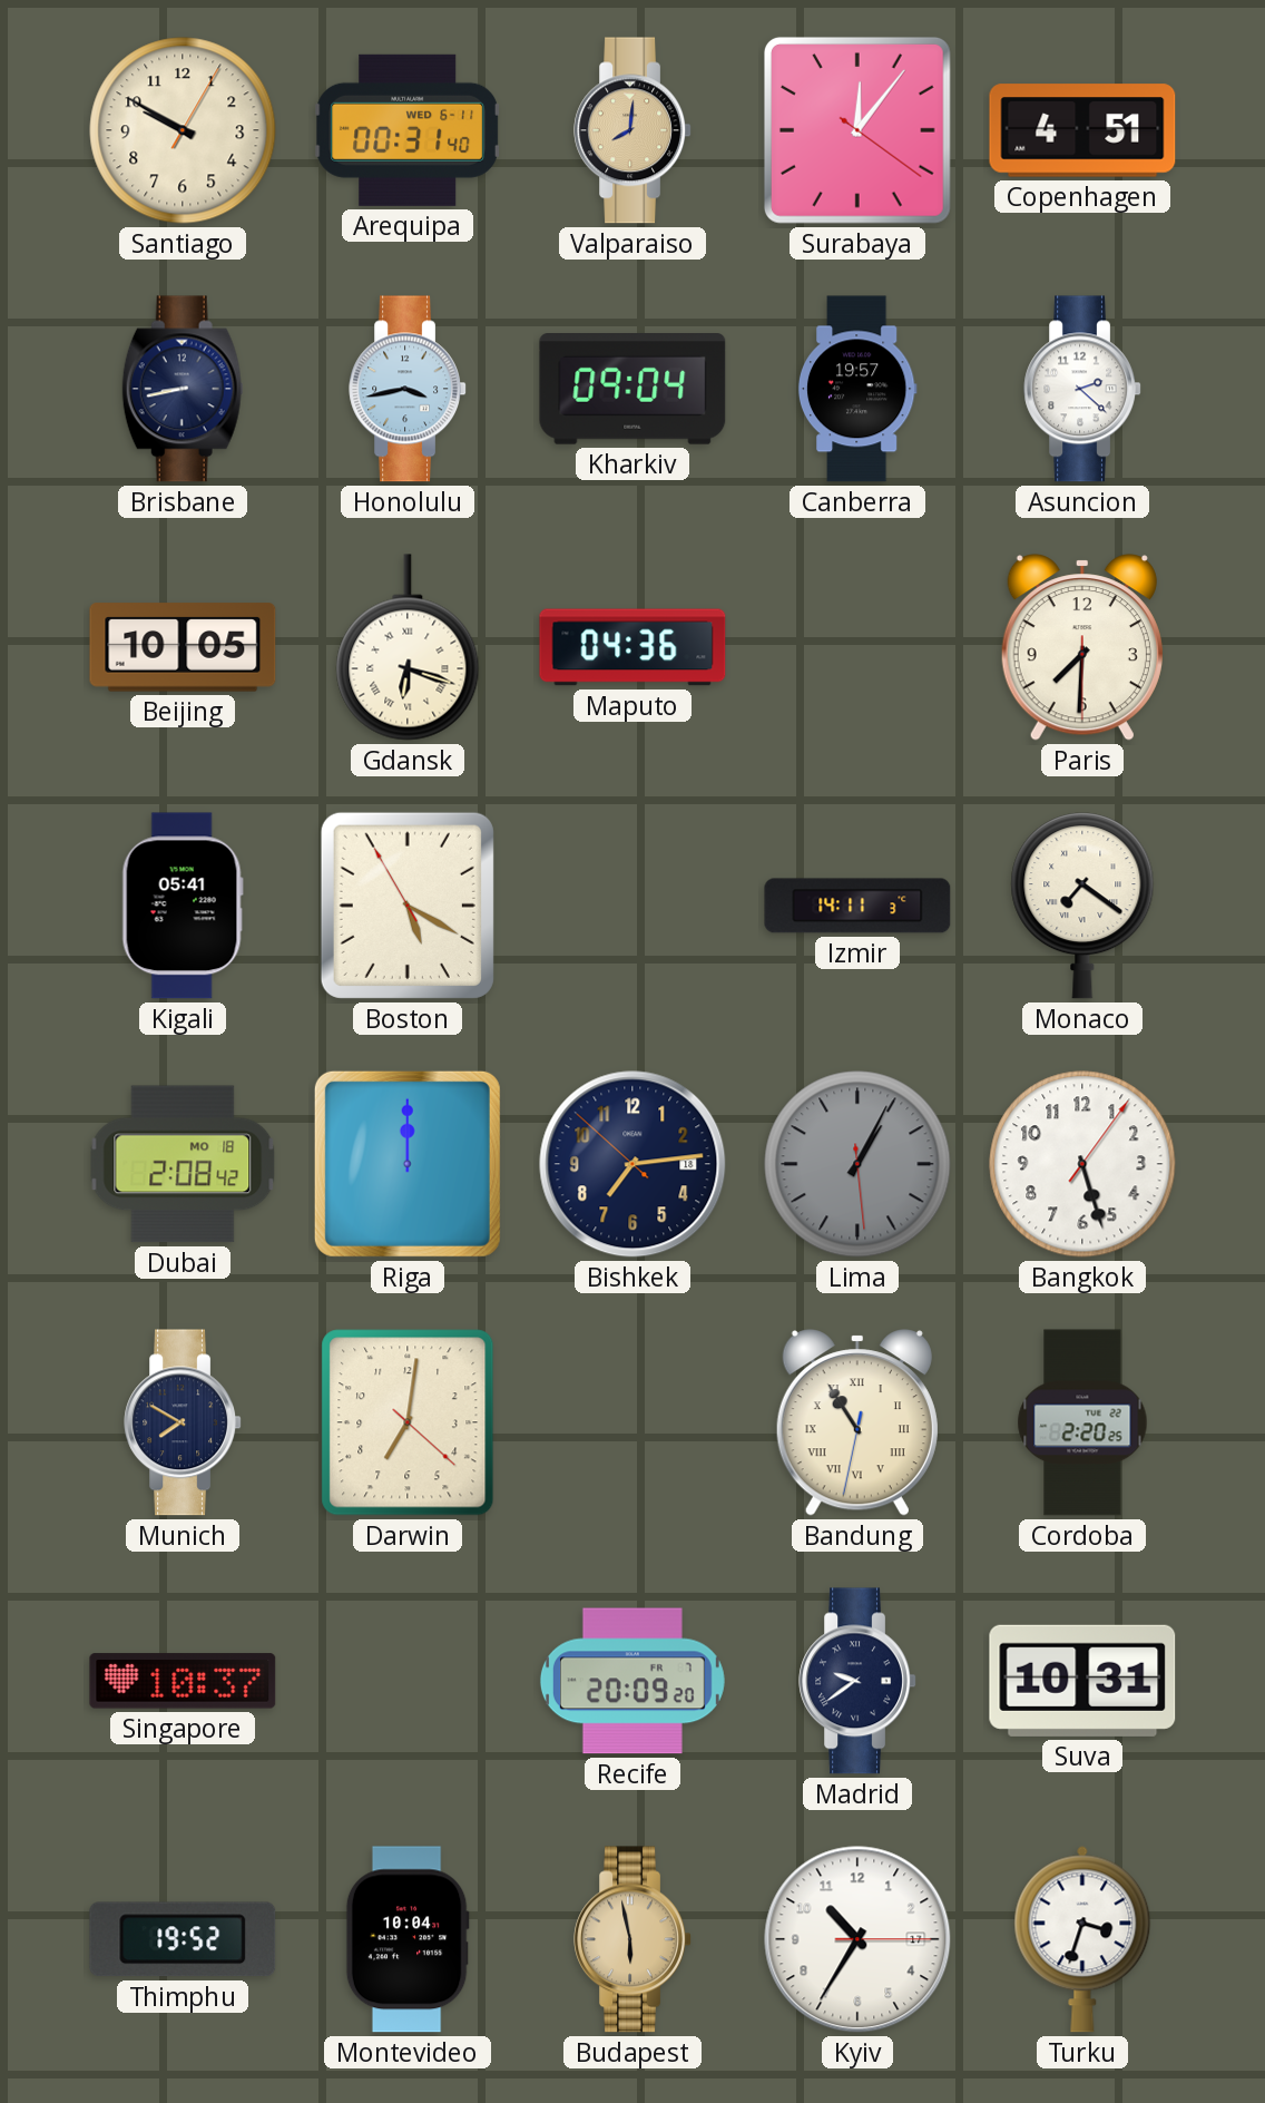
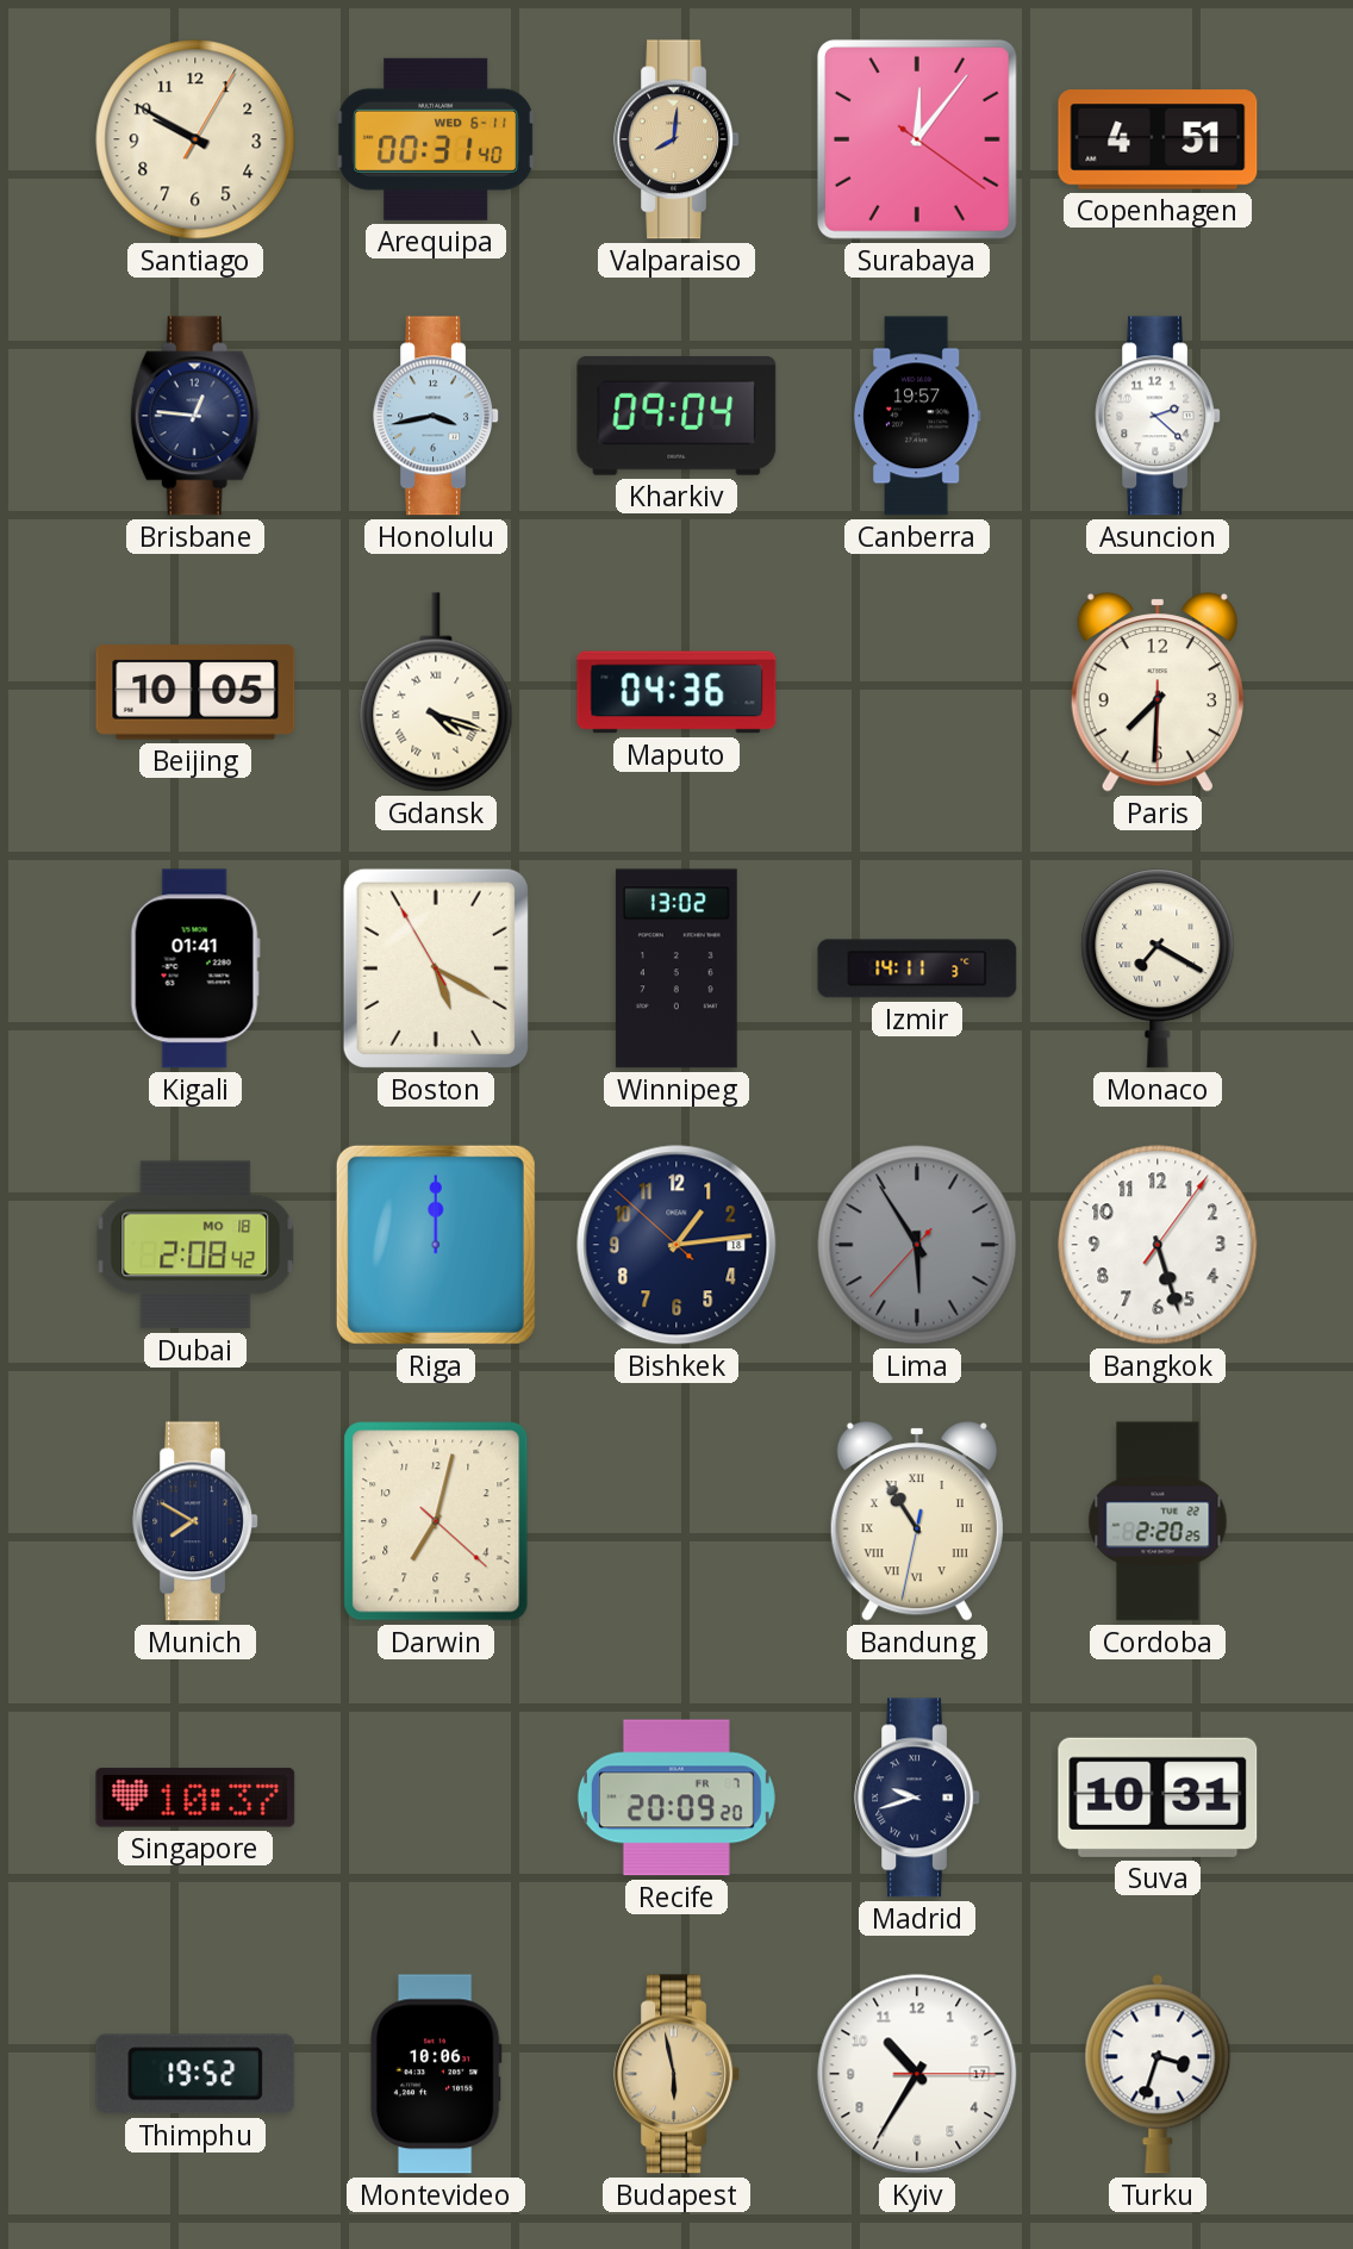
Brisbane: 8:43 -> 12:46 (195, 416)
Gdansk: 6:18 -> 4:18 (436, 692)
Kigali: 05:41 -> 01:41 (195, 968)
Winnipeg: none -> 13:02 (677, 968)
Monaco: 7:21 -> 7:20 (1158, 968)
Bishkek: 7:13 -> 1:13 (677, 1245)
Lima: 1:04 -> 5:54 (917, 1245)
Darwin: 7:01 -> 7:02 (436, 1521)
Madrid: 9:39 -> 9:42 (917, 1798)
Montevideo: 10:04 -> 10:06 (436, 2074)
